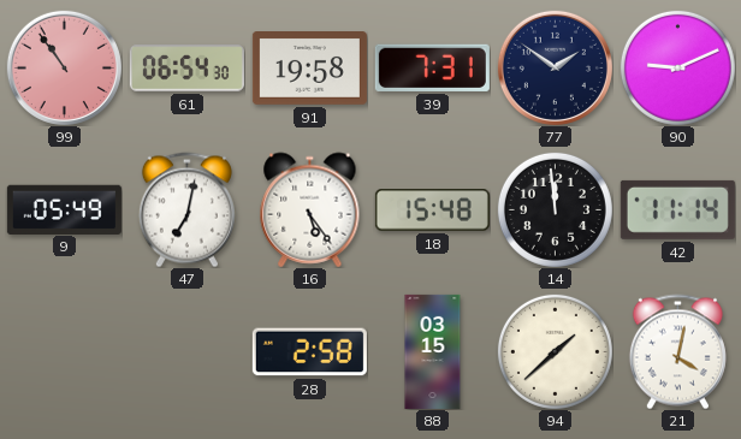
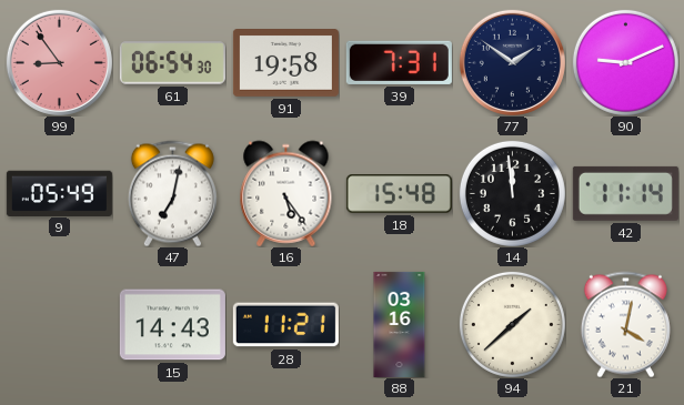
99: 10:54 -> 8:54 (59, 62)
15: none -> 14:43 (172, 325)
28: 2:58 -> 11:21 (285, 325)
88: 03:15 -> 03:16 (400, 324)
